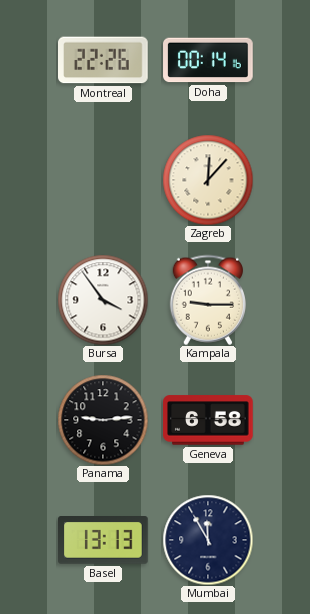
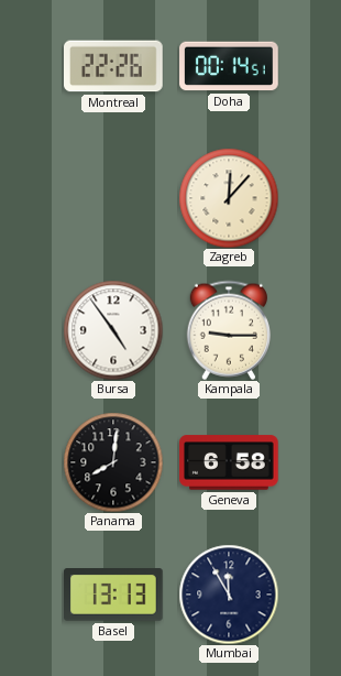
Doha: 00:14:16 -> 00:14:51 (229, 66)
Bursa: 3:54 -> 4:54 (113, 330)
Panama: 9:14 -> 8:01 (113, 462)
